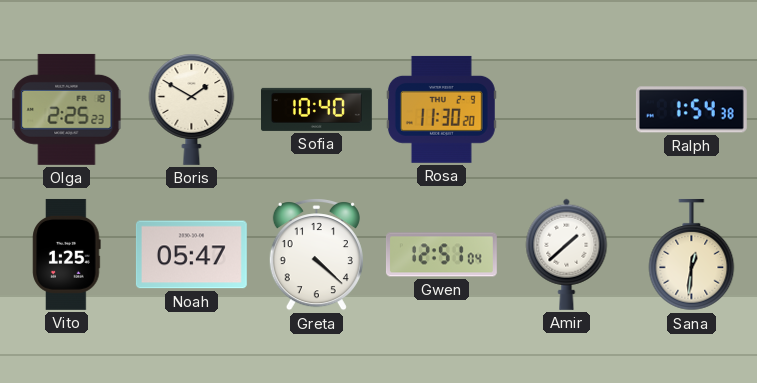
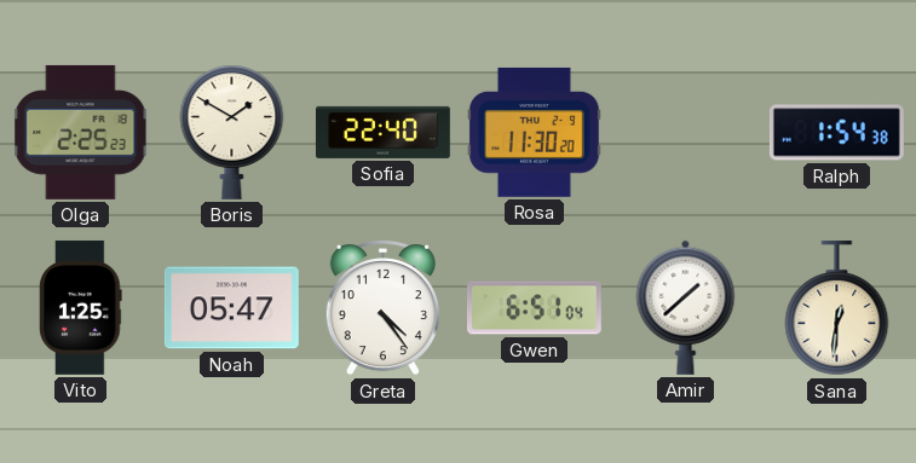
Sofia: 10:40 -> 22:40 (382, 132)
Greta: 4:22 -> 4:24 (382, 308)
Gwen: 12:51 -> 6:51 (534, 308)
